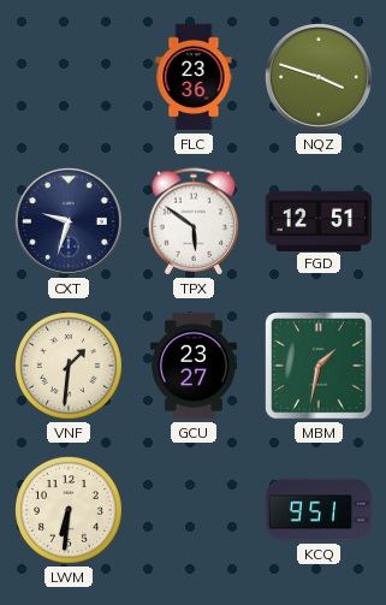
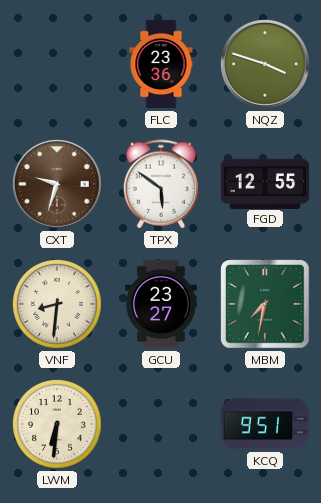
CXT dial: navy -> brown (58, 185)
FGD: 12:51 -> 12:55 (265, 183)
VNF: 1:31 -> 8:31 (58, 305)
MBM: 1:32 -> 7:32 (265, 304)
